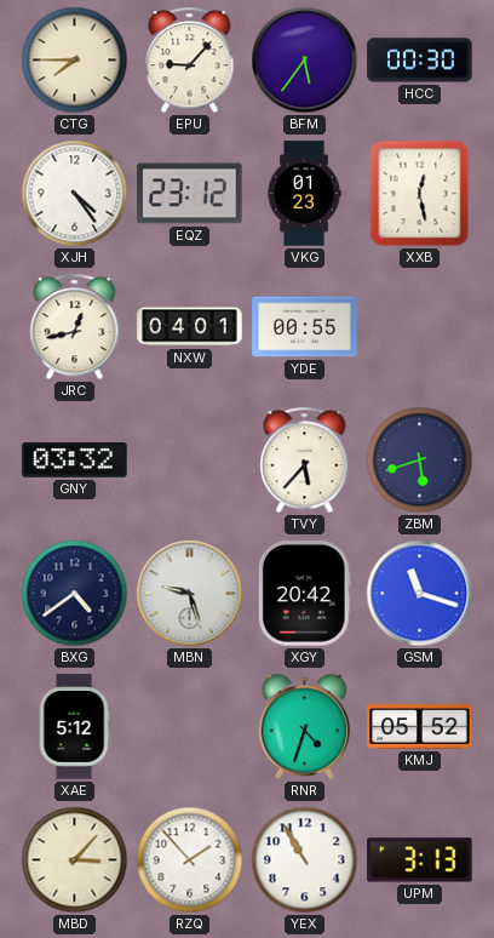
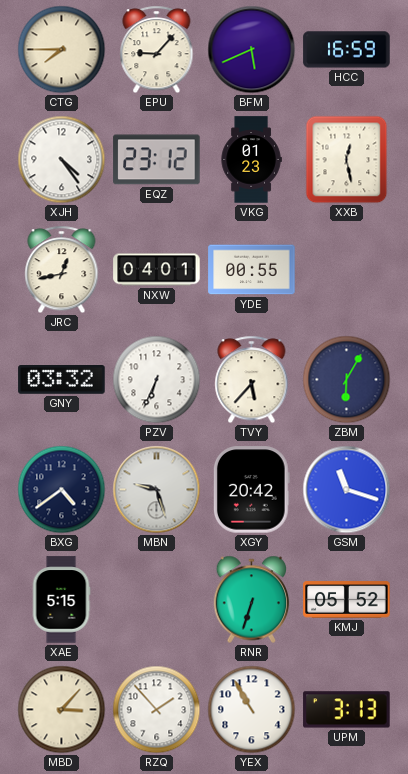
BFM: 5:36 -> 5:41 (252, 50)
HCC: 00:30 -> 16:59 (347, 50)
PZV: none -> 6:34 (157, 380)
ZBM: 5:42 -> 6:05 (347, 380)
XAE: 5:12 -> 5:15 (61, 600)
RNR: 4:33 -> 6:33 (252, 600)
